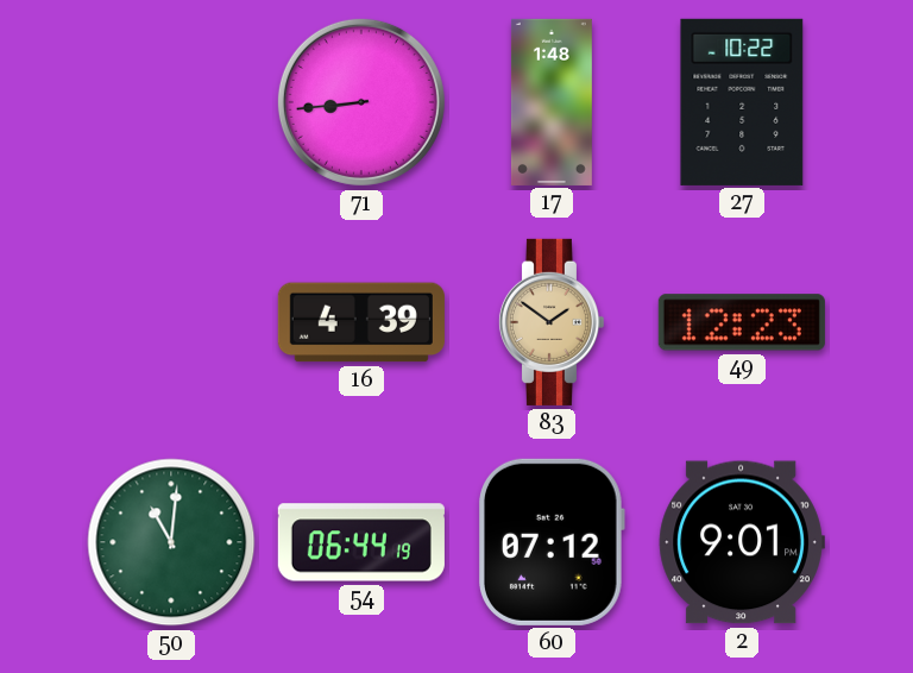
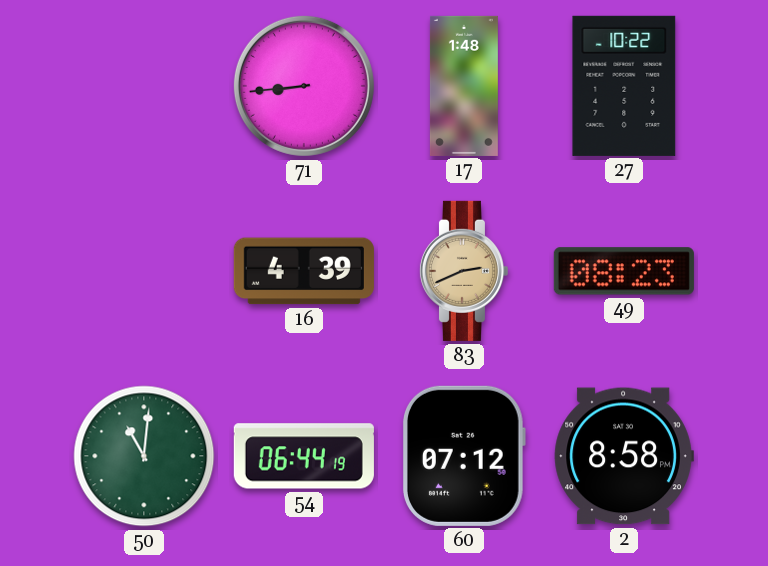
83: 1:51 -> 2:41 (463, 271)
49: 12:23 -> 08:23 (624, 271)
2: 9:01 -> 8:58 (624, 456)
